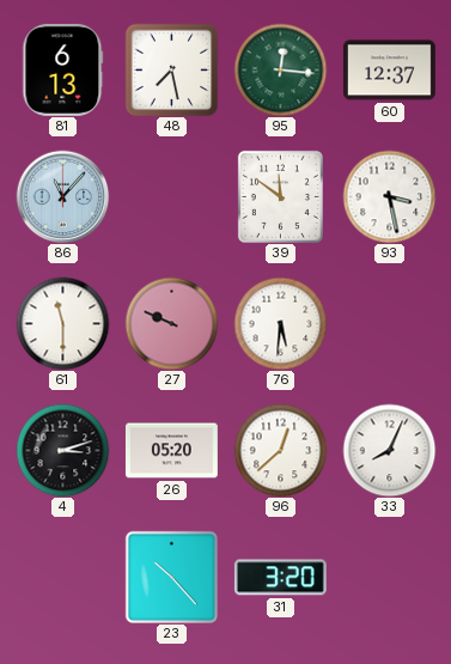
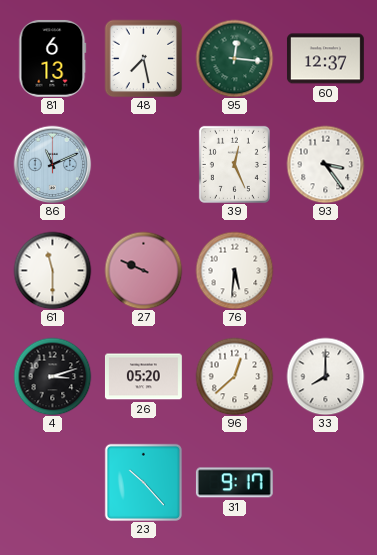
86: 11:07 -> 11:11 (52, 164)
39: 11:51 -> 12:26 (234, 164)
93: 3:28 -> 3:24 (325, 164)
33: 8:04 -> 8:00 (325, 376)
31: 3:20 -> 9:17 (234, 483)
